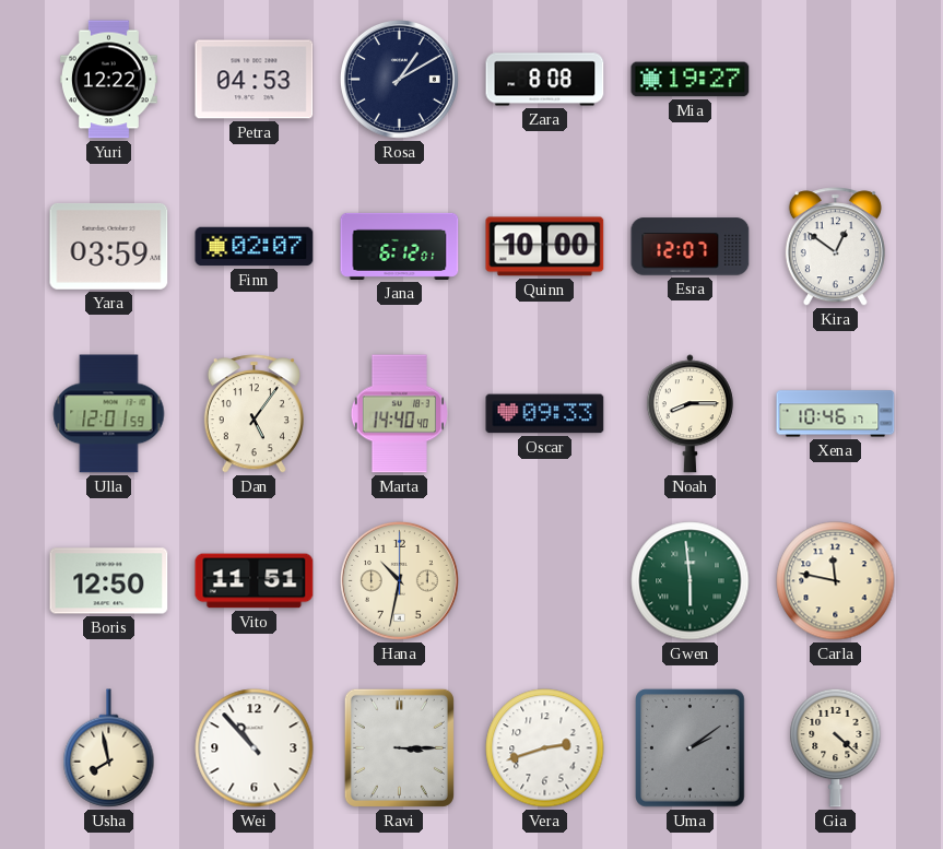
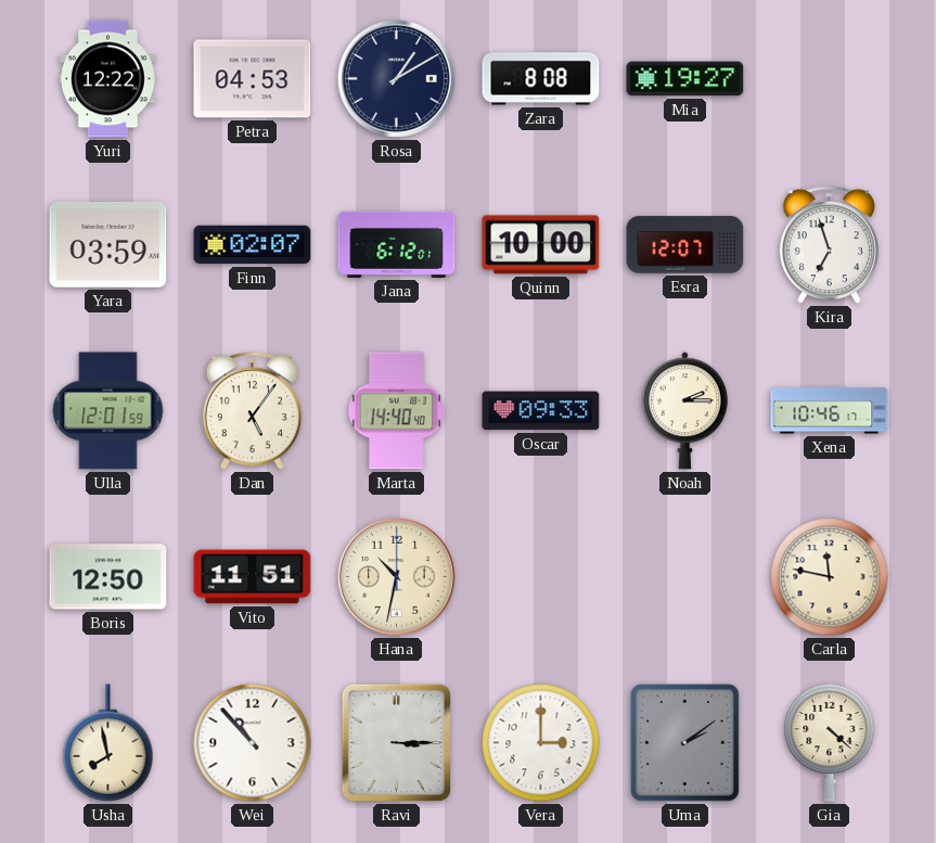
Kira: 12:51 -> 6:57 (829, 245)
Noah: 8:15 -> 2:15 (684, 411)
Gwen: 5:59 -> none (691, 581)
Vera: 2:42 -> 3:00 (541, 743)
